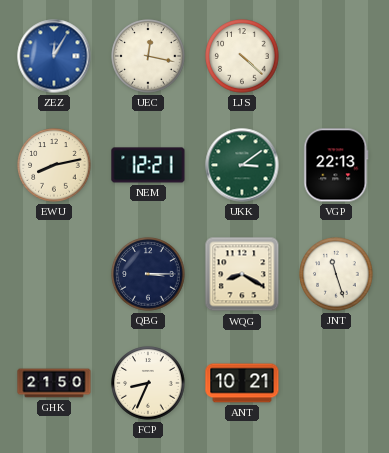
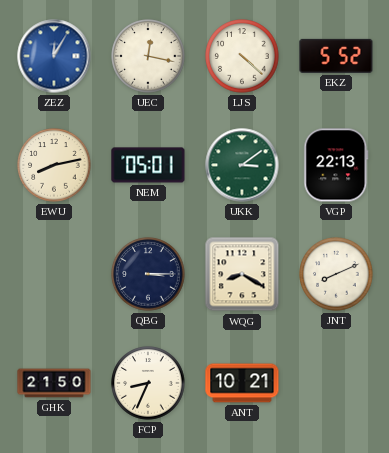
EKZ: none -> 5:52 (336, 56)
NEM: 12:21 -> 05:01 (148, 165)
JNT: 11:27 -> 8:11 (336, 274)
